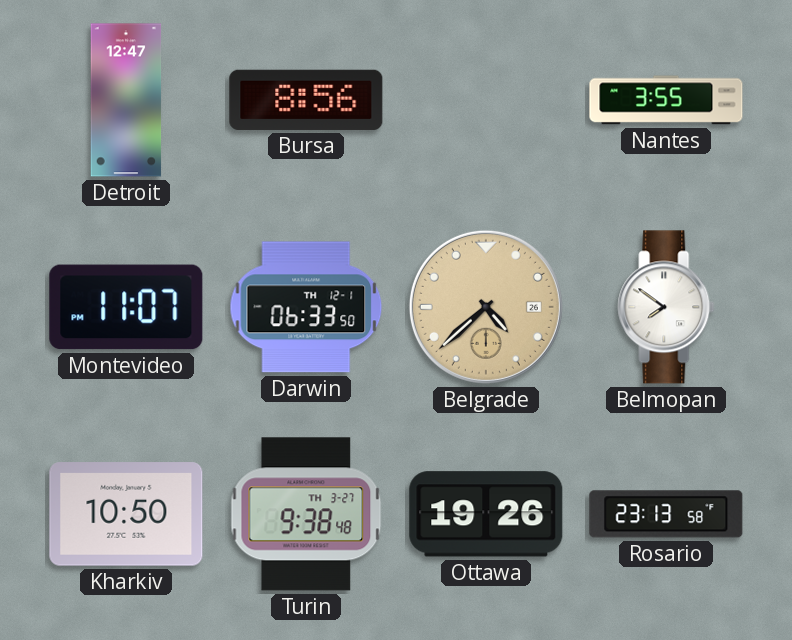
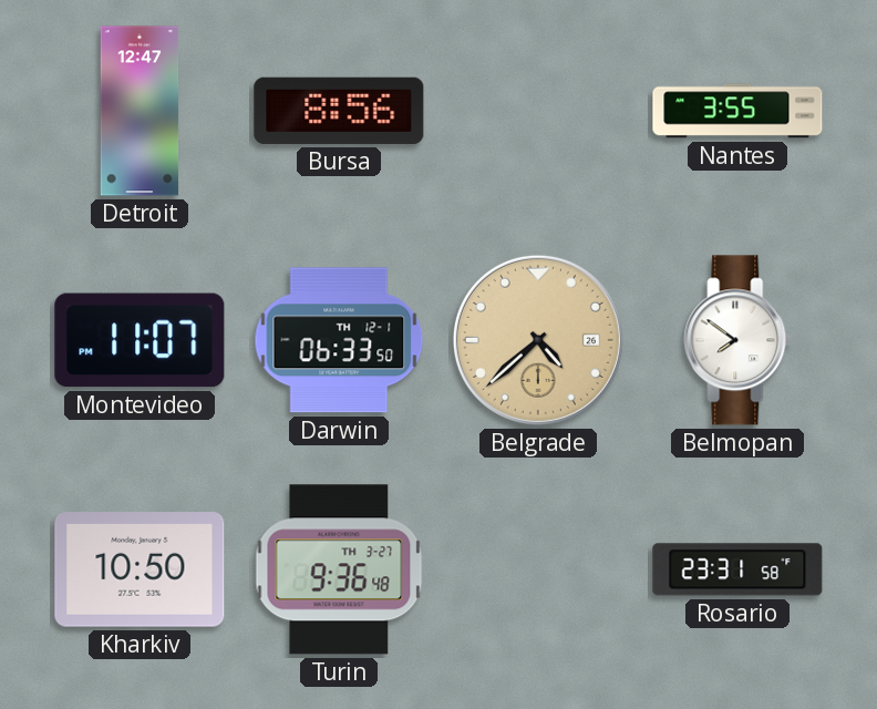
Turin: 9:38 -> 9:36 (339, 569)
Ottawa: 19:26 -> none (486, 514)
Rosario: 23:13 -> 23:31 (737, 569)
